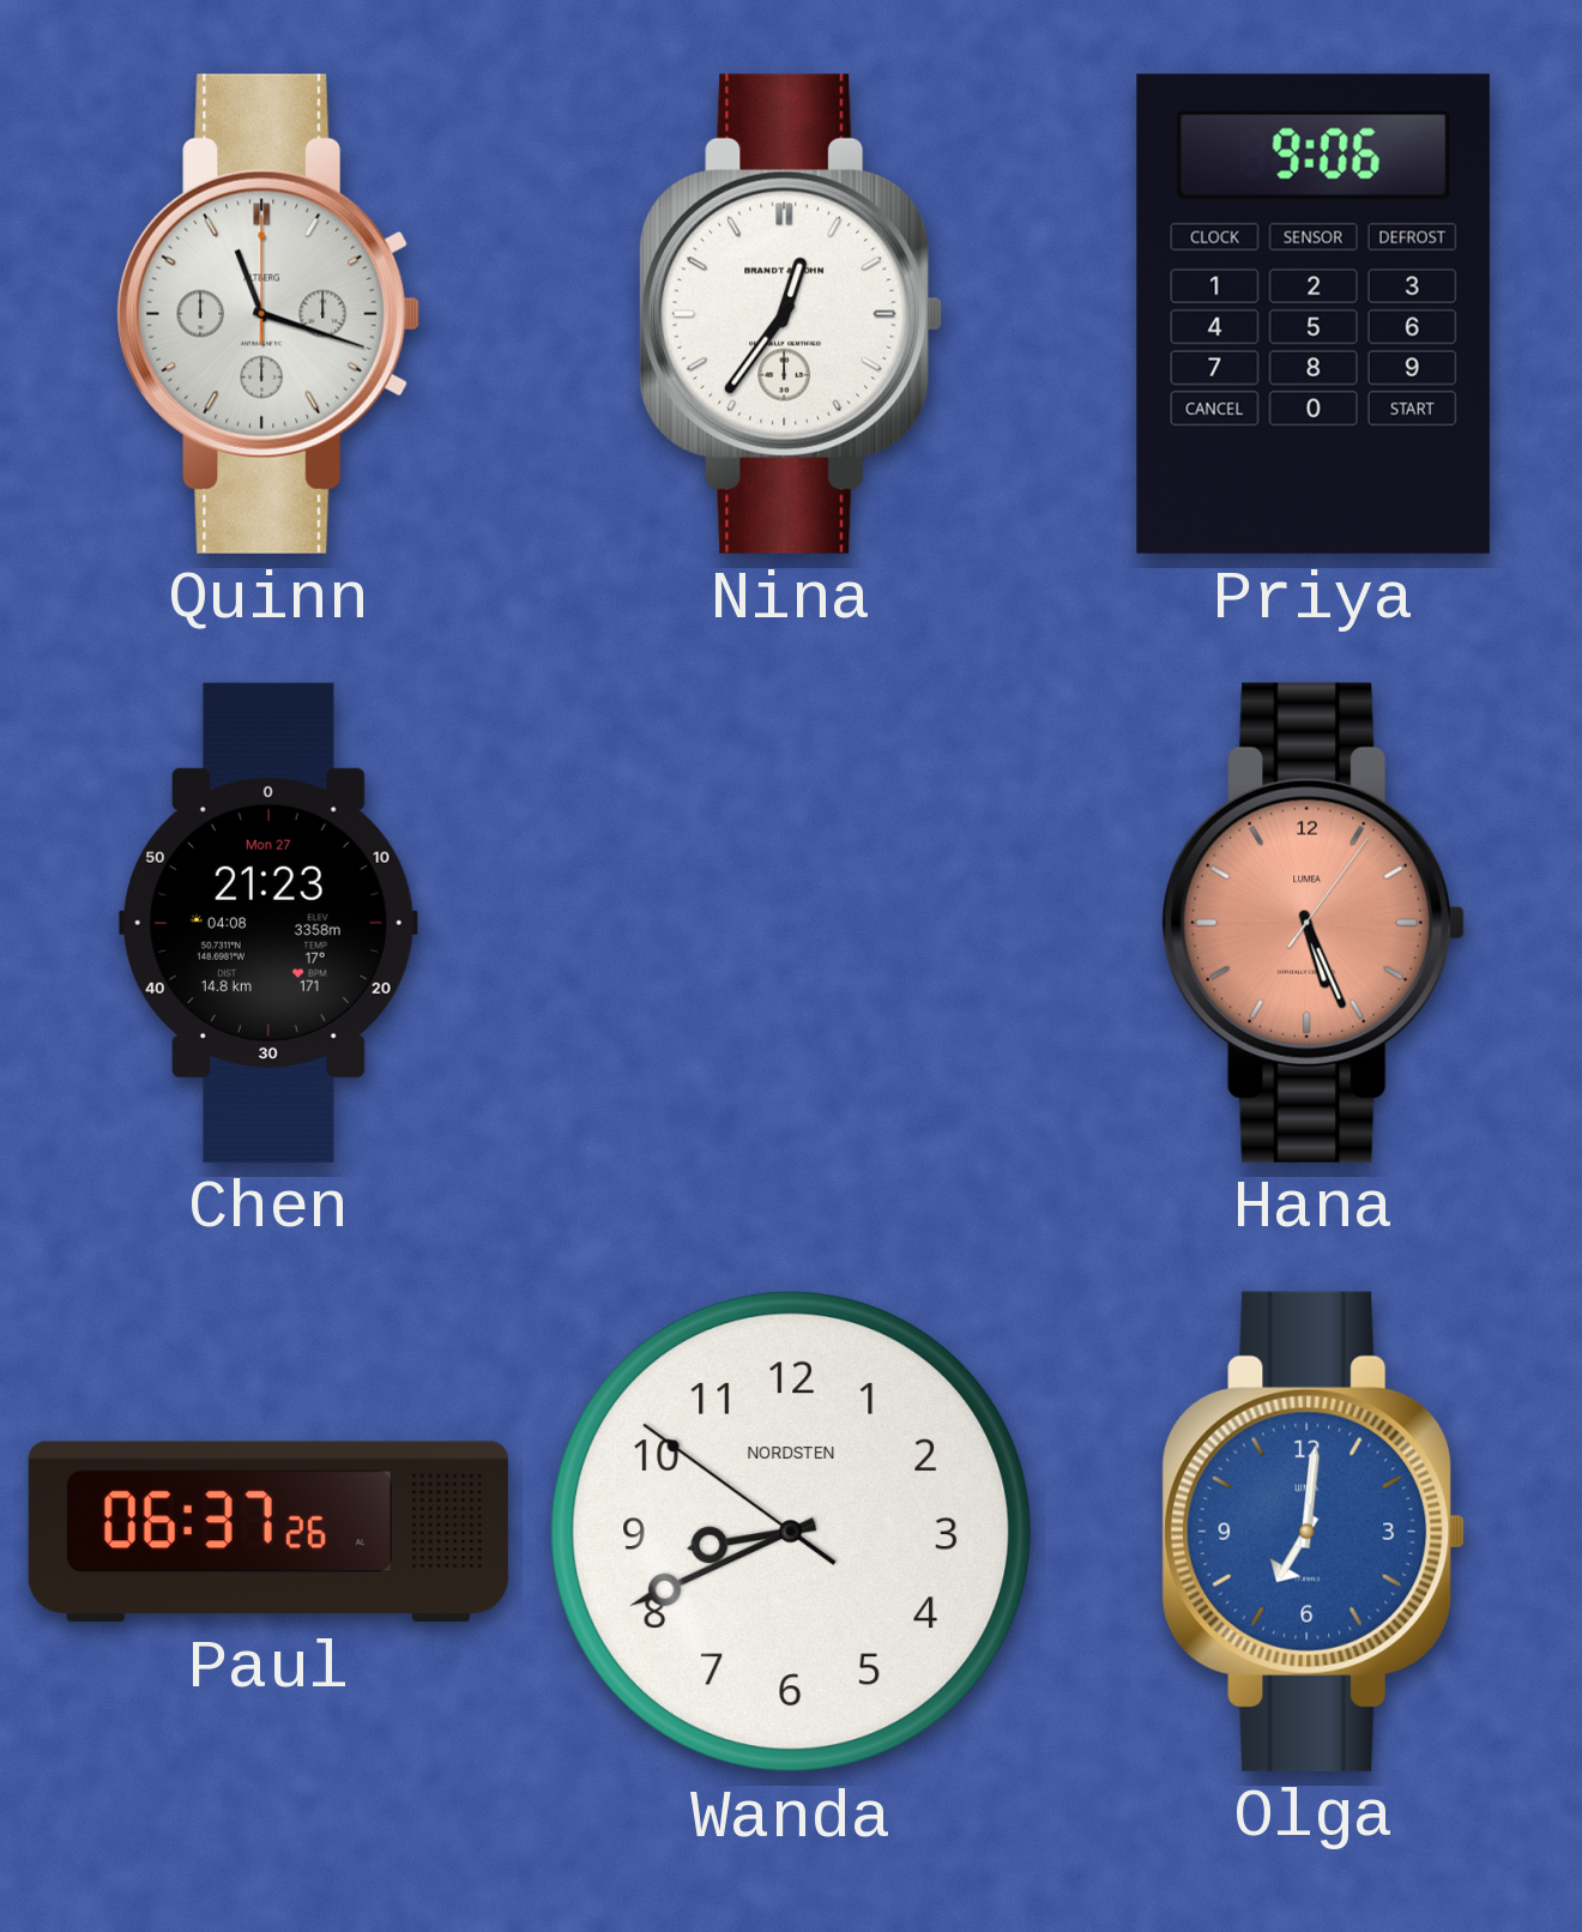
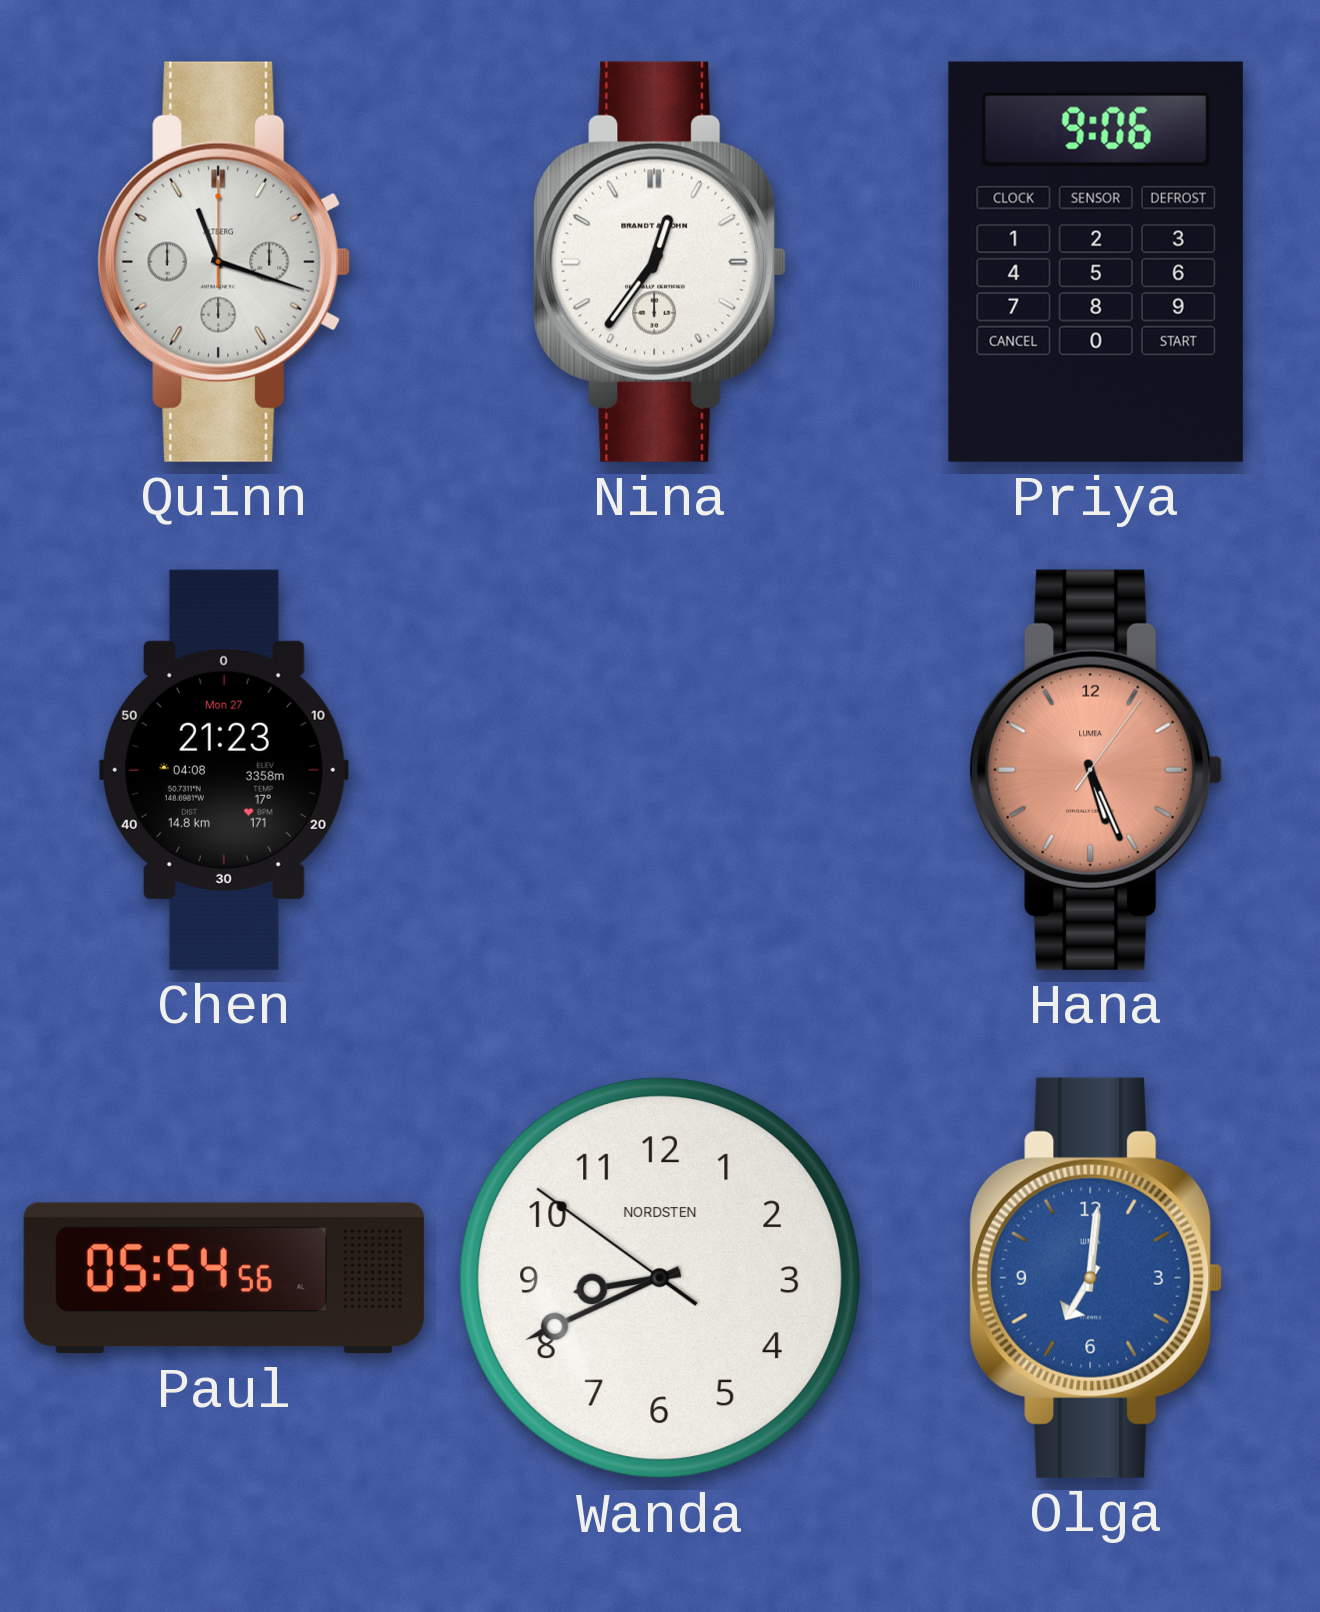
Paul: 06:37 -> 05:54 (224, 1278)
